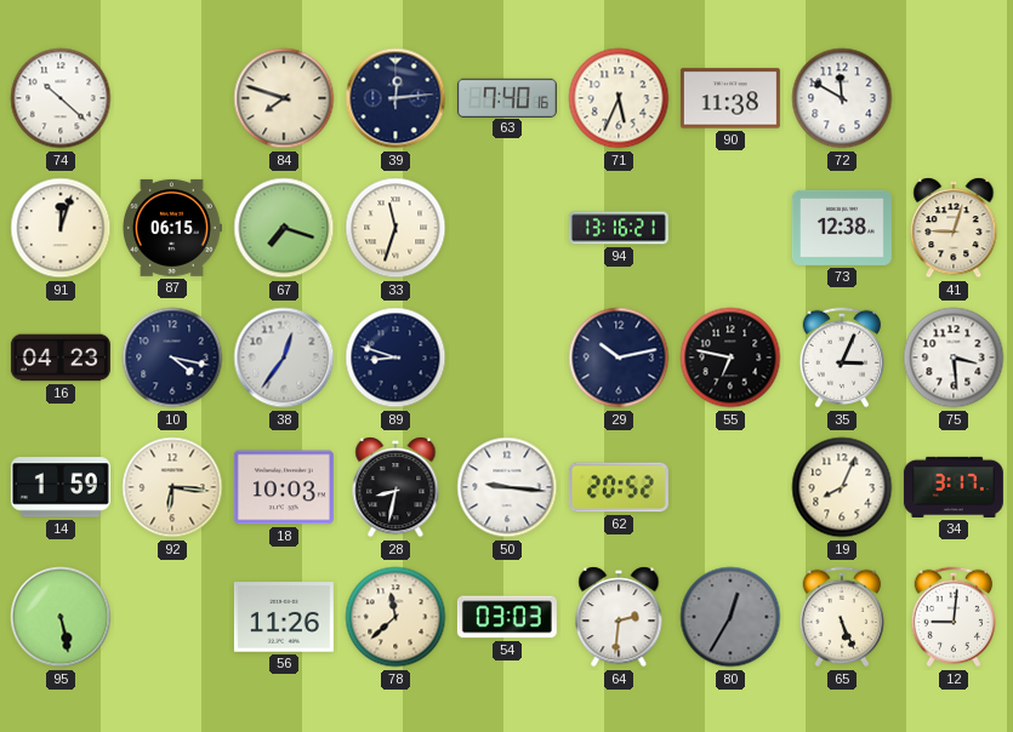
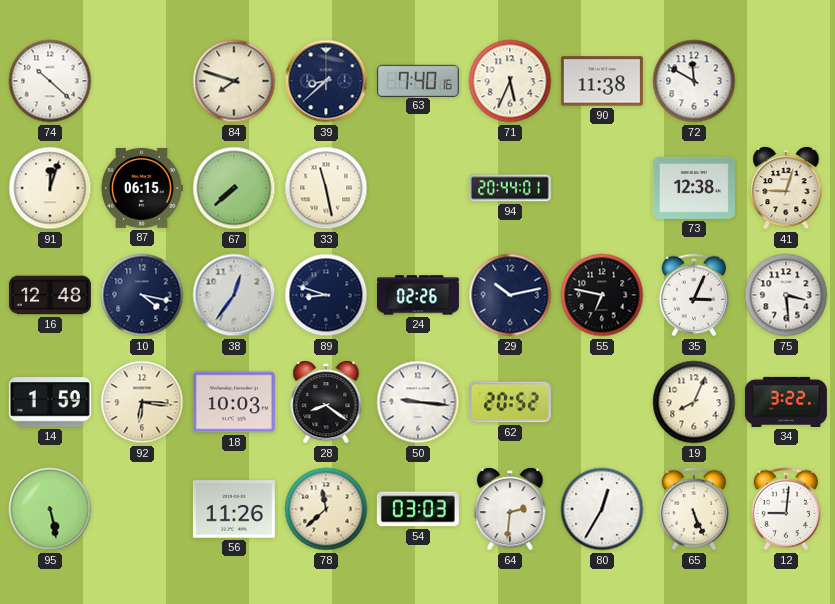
39: 12:14 -> 8:38 (326, 81)
67: 7:18 -> 7:38 (234, 188)
33: 11:33 -> 11:28 (326, 188)
94: 13:16 -> 20:44 (510, 188)
16: 04:23 -> 12:48 (50, 295)
24: none -> 02:26 (418, 295)
28: 8:32 -> 8:21 (326, 402)
34: 3:17 -> 3:22 (786, 402)
80 dial: grey -> white (602, 509)
